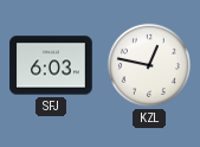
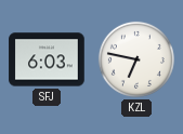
KZL: 12:47 -> 6:47 (136, 59)
